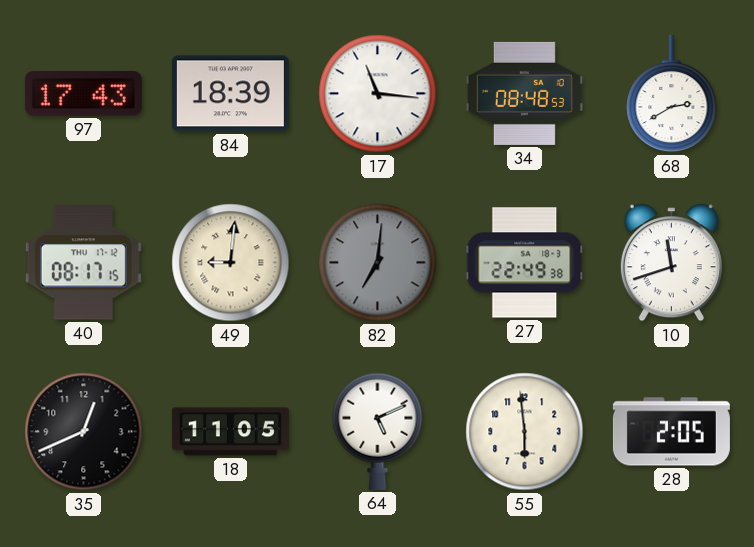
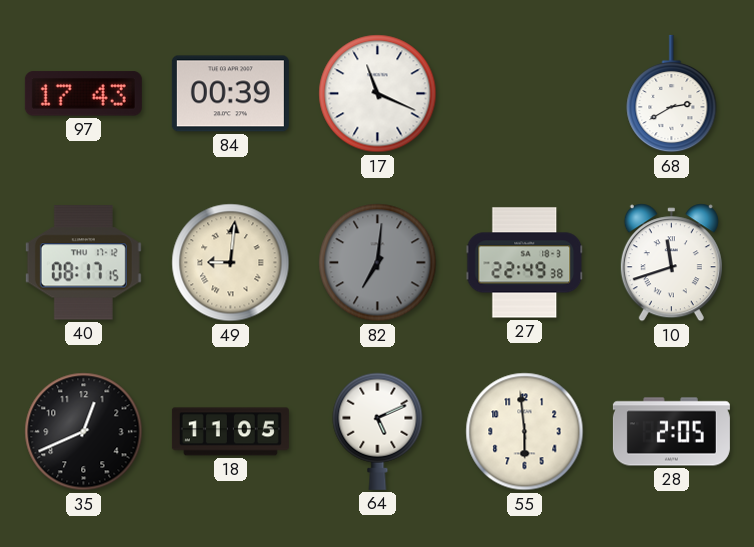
84: 18:39 -> 00:39 (230, 94)
17: 11:16 -> 11:19 (378, 94)
34: 08:48 -> none (524, 93)
